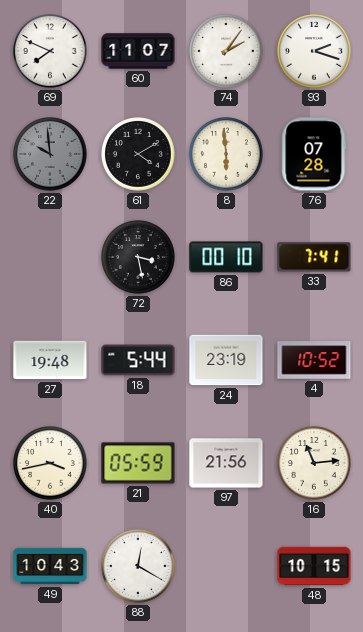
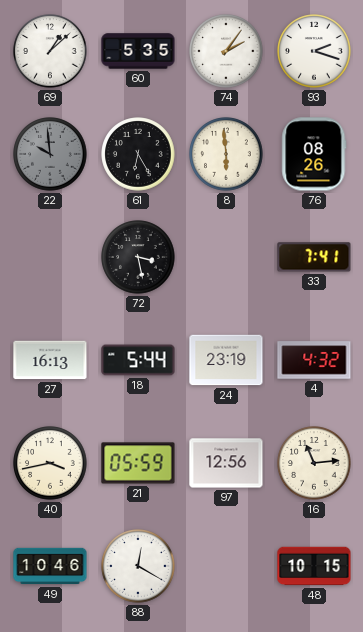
69: 7:49 -> 1:08 (50, 51)
60: 11:07 -> 5:35 (138, 51)
61: 4:10 -> 6:25 (138, 154)
76: 07:28 -> 08:26 (314, 154)
86: 00:10 -> none (226, 257)
27: 19:48 -> 16:13 (50, 360)
4: 10:52 -> 4:32 (314, 360)
97: 21:56 -> 12:56 (226, 463)
49: 10:43 -> 10:46 (50, 566)
